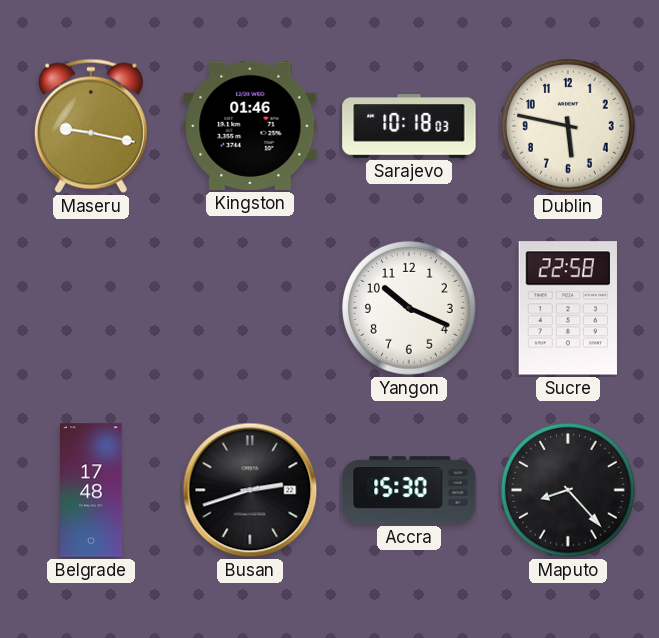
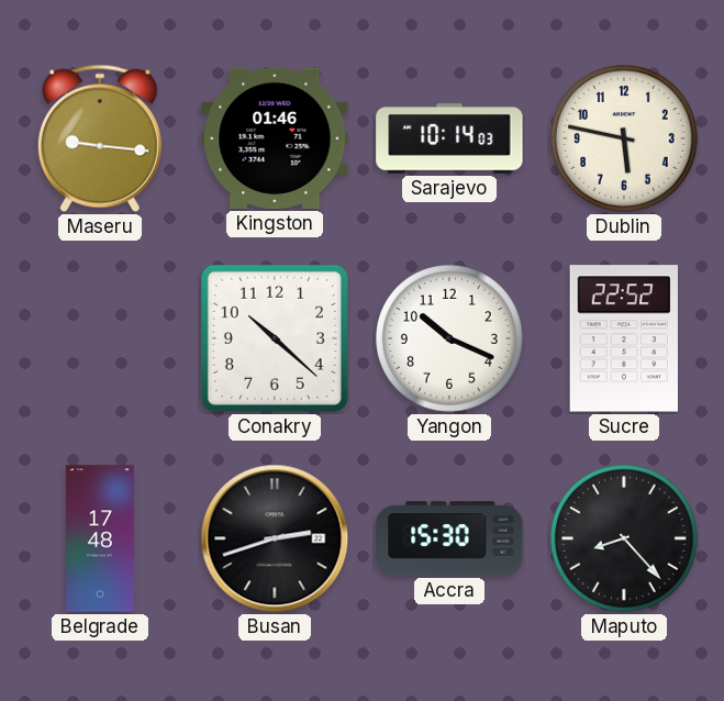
Maseru: 9:17 -> 9:16 (100, 138)
Sarajevo: 10:18 -> 10:14 (449, 140)
Conakry: none -> 10:22 (275, 338)
Sucre: 22:58 -> 22:52 (624, 338)
